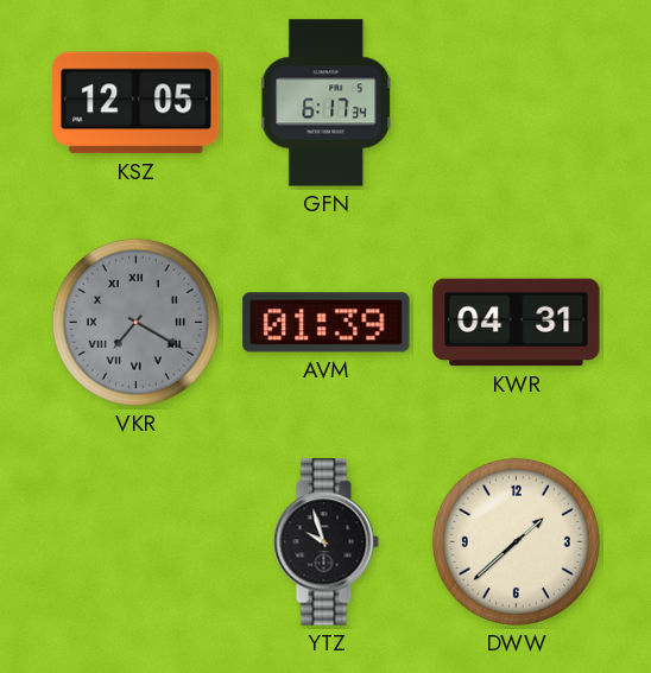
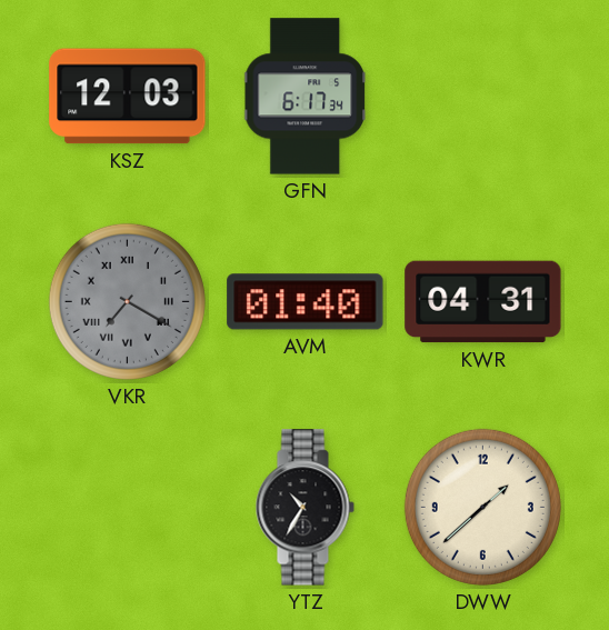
KSZ: 12:05 -> 12:03 (128, 97)
AVM: 01:39 -> 01:40 (306, 302)
YTZ: 9:57 -> 10:35 (304, 508)
